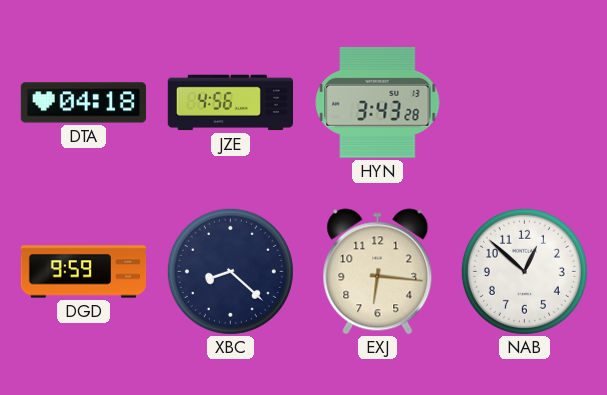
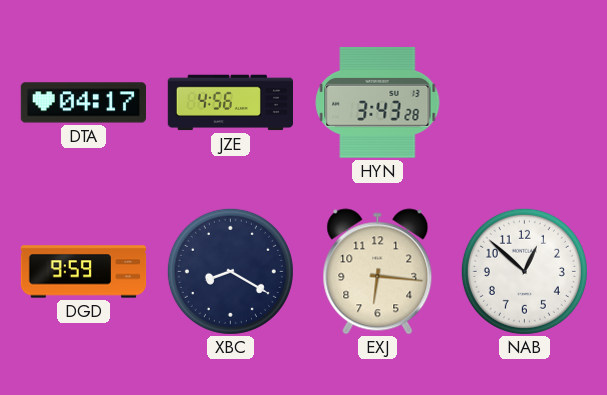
DTA: 04:18 -> 04:17 (83, 103)
XBC: 8:22 -> 8:20 (230, 271)
